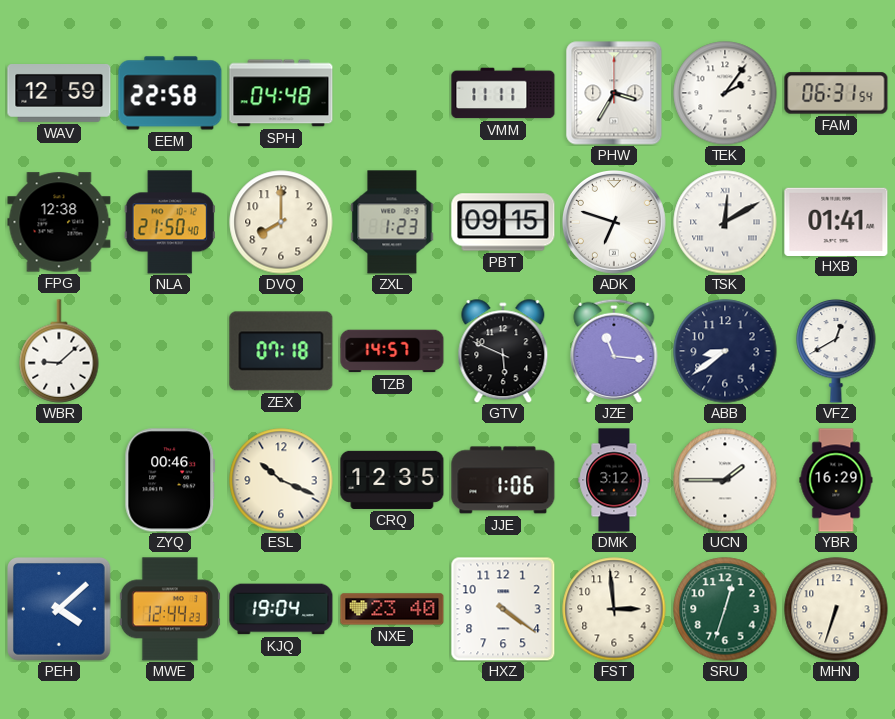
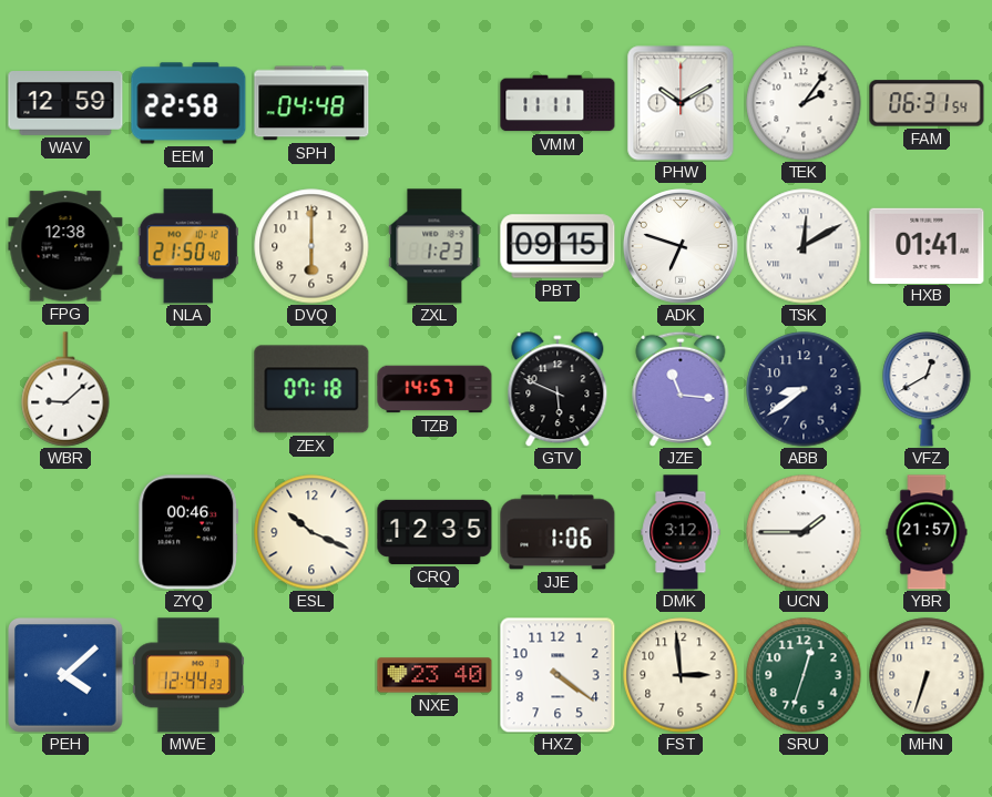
PHW: 3:35 -> 10:10 (681, 103)
DVQ: 8:00 -> 6:00 (311, 246)
YBR: 16:29 -> 21:57 (927, 532)
KJQ: 19:04 -> none (281, 609)
